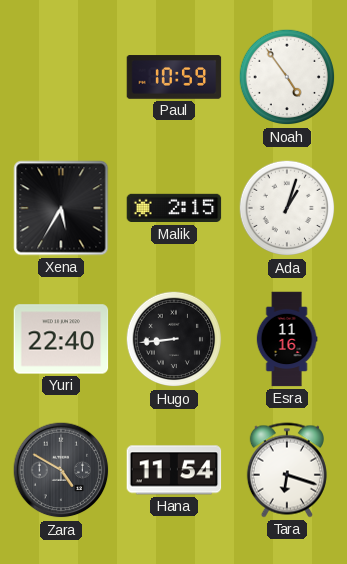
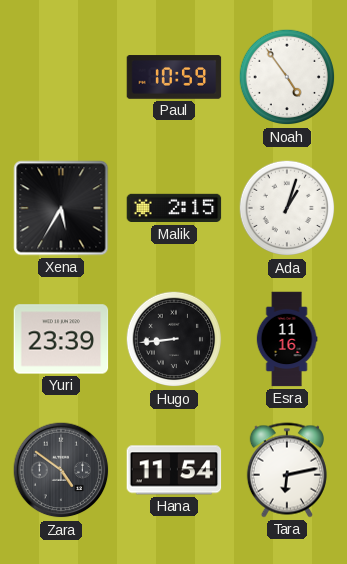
Yuri: 22:40 -> 23:39 (61, 339)
Zara: 4:50 -> 4:51 (61, 470)
Tara: 6:18 -> 6:13 (287, 470)
